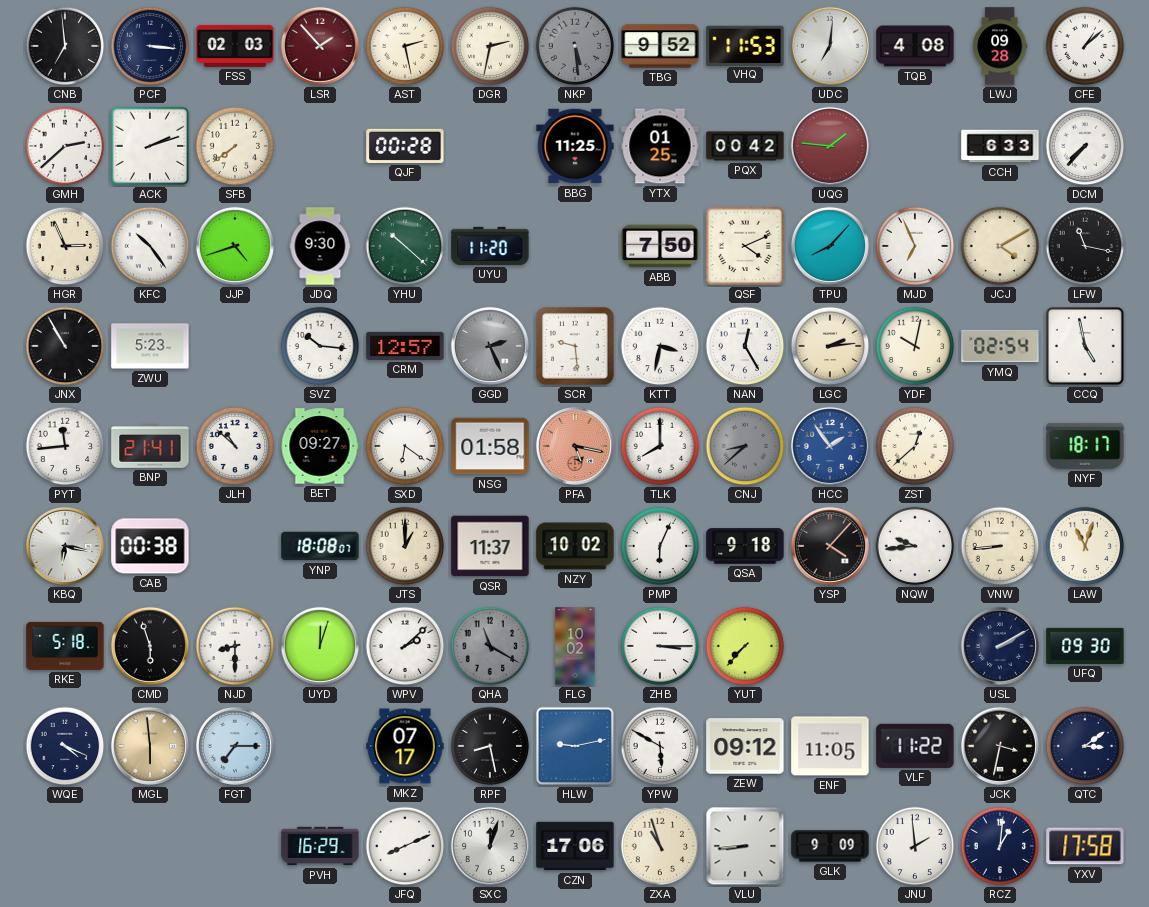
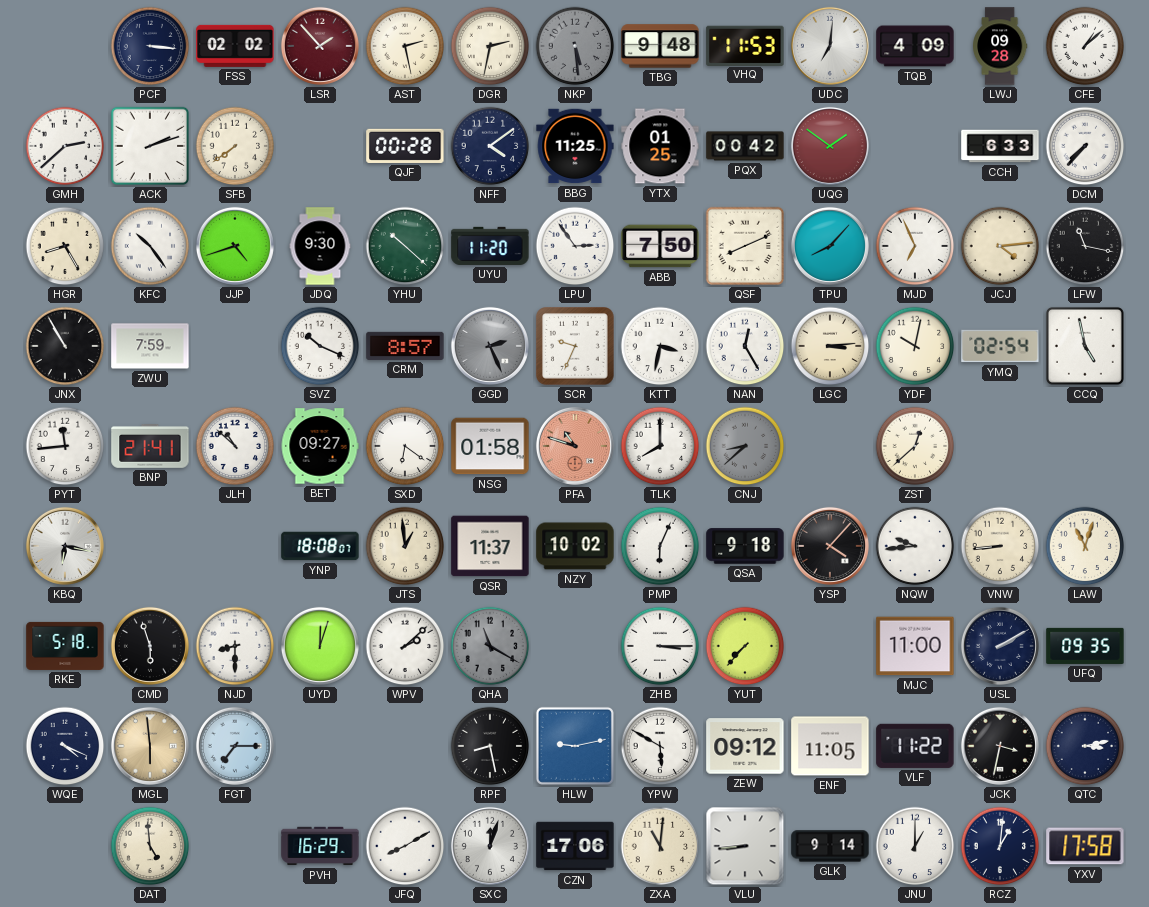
CNB: 6:59 -> none (65, 46)
FSS: 02:03 -> 02:02 (235, 46)
TBG: 9:52 -> 9:48 (660, 46)
TQB: 4:08 -> 4:09 (915, 46)
NFF: none -> 4:09 (490, 146)
UQG: 1:46 -> 1:51 (830, 146)
HGR: 2:56 -> 8:25 (65, 246)
LPU: none -> 2:54 (575, 246)
QSF: 4:11 -> 8:11 (745, 246)
JCJ: 4:10 -> 4:14 (1000, 246)
ZWU: 5:23 -> 7:59 (150, 346)
SVZ: 10:16 -> 10:19 (320, 346)
CRM: 12:57 -> 8:57 (405, 346)
SCR: 9:29 -> 9:34 (576, 347)
LGC: 2:14 -> 3:14 (830, 346)
PFA: 5:17 -> 10:48 (575, 446)
HCC: 1:54 -> none (830, 446)
NYF: 18:17 -> none (1085, 446)
CAB: 00:38 -> none (150, 546)
JTS: 1:00 -> 12:59 (405, 546)
FLG: 10:02 -> none (575, 646)
MJC: none -> 11:00 (915, 646)
UFQ: 09:30 -> 09:35 (1085, 646)
MKZ: 07:17 -> none (405, 746)
QTC: 3:09 -> 3:13 (1085, 746)
DAT: none -> 4:59 (150, 846)
JFQ: 8:11 -> 8:10 (405, 846)
ZXA: 10:57 -> 11:01 (660, 846)
GLK: 9:09 -> 9:14 (830, 846)
JNU: 1:59 -> 1:00 (915, 846)
